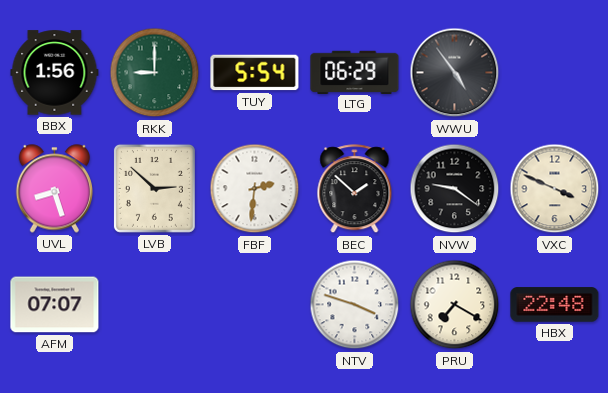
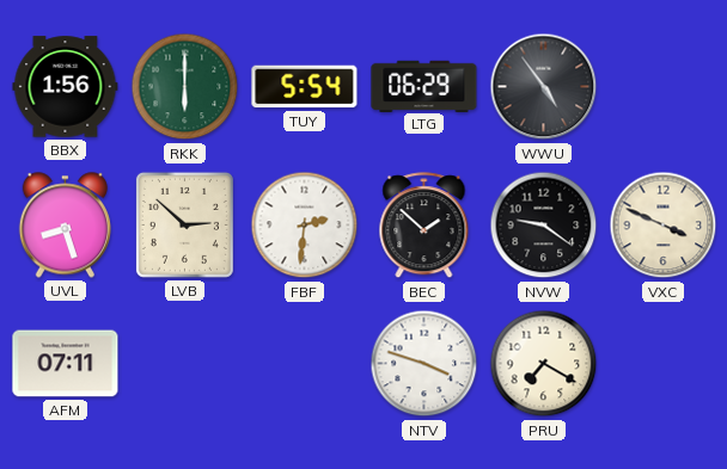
RKK: 9:00 -> 6:00 (185, 87)
AFM: 07:07 -> 07:11 (66, 364)
HBX: 22:48 -> none (555, 305)
